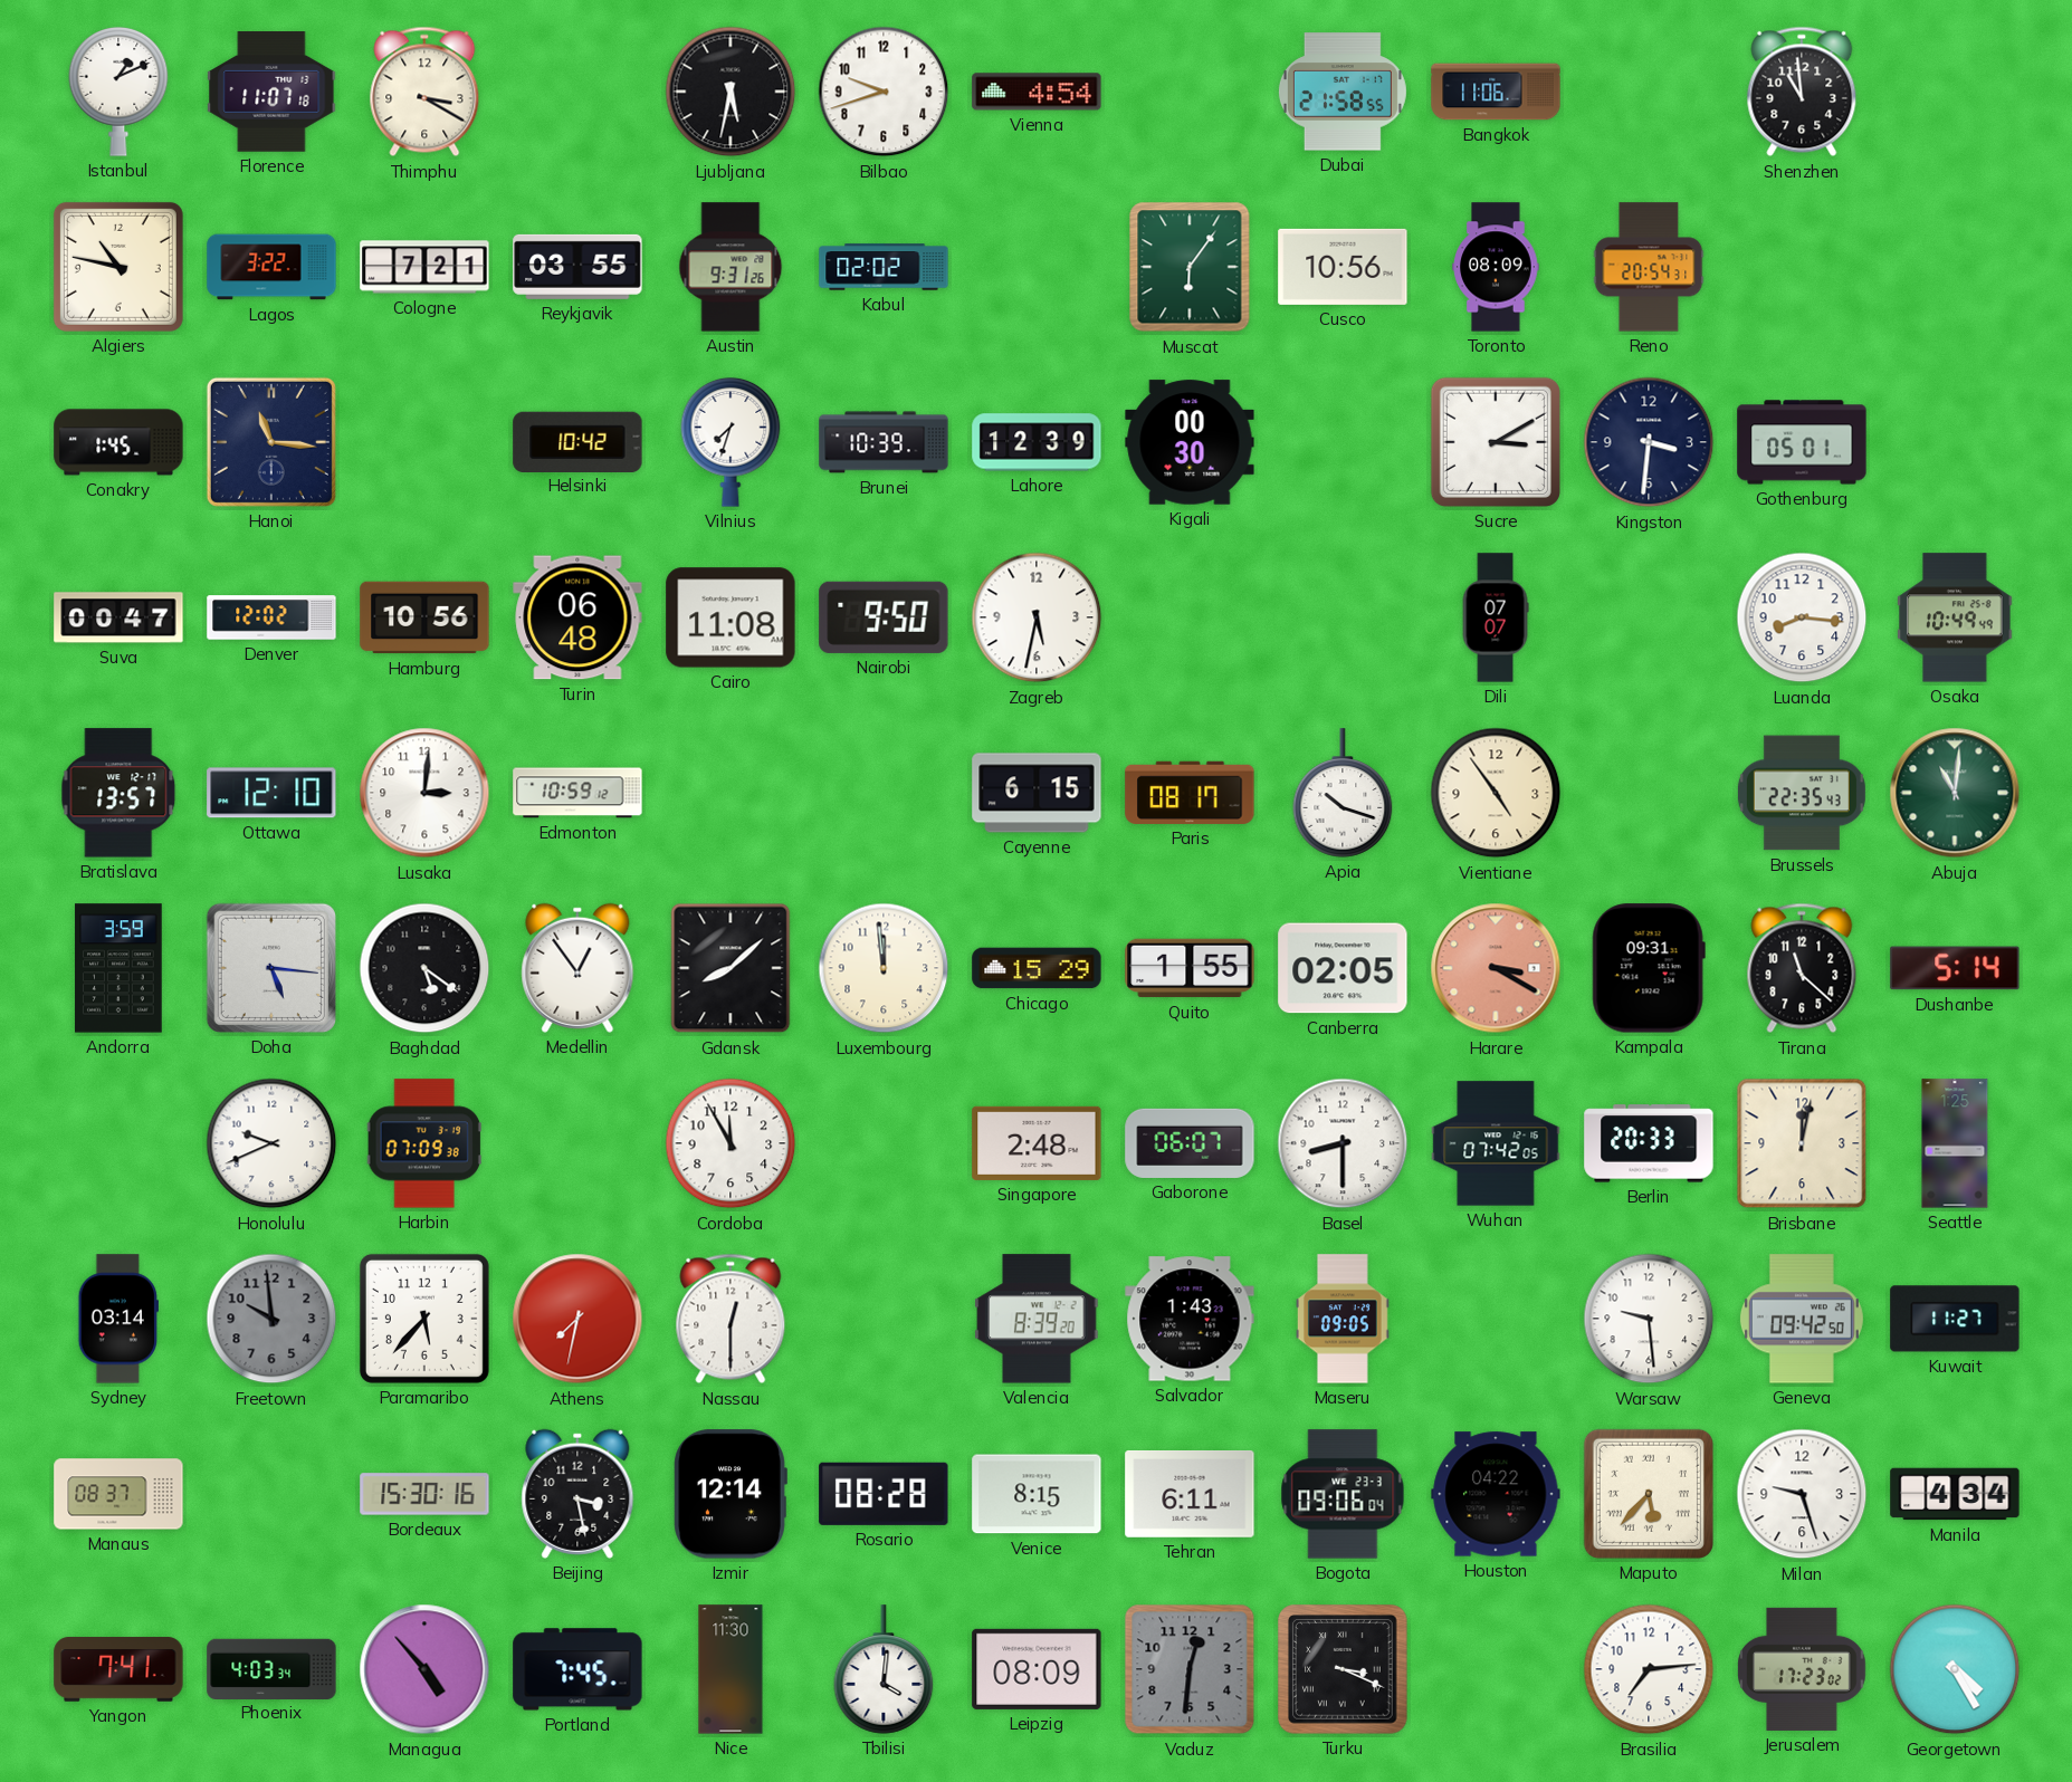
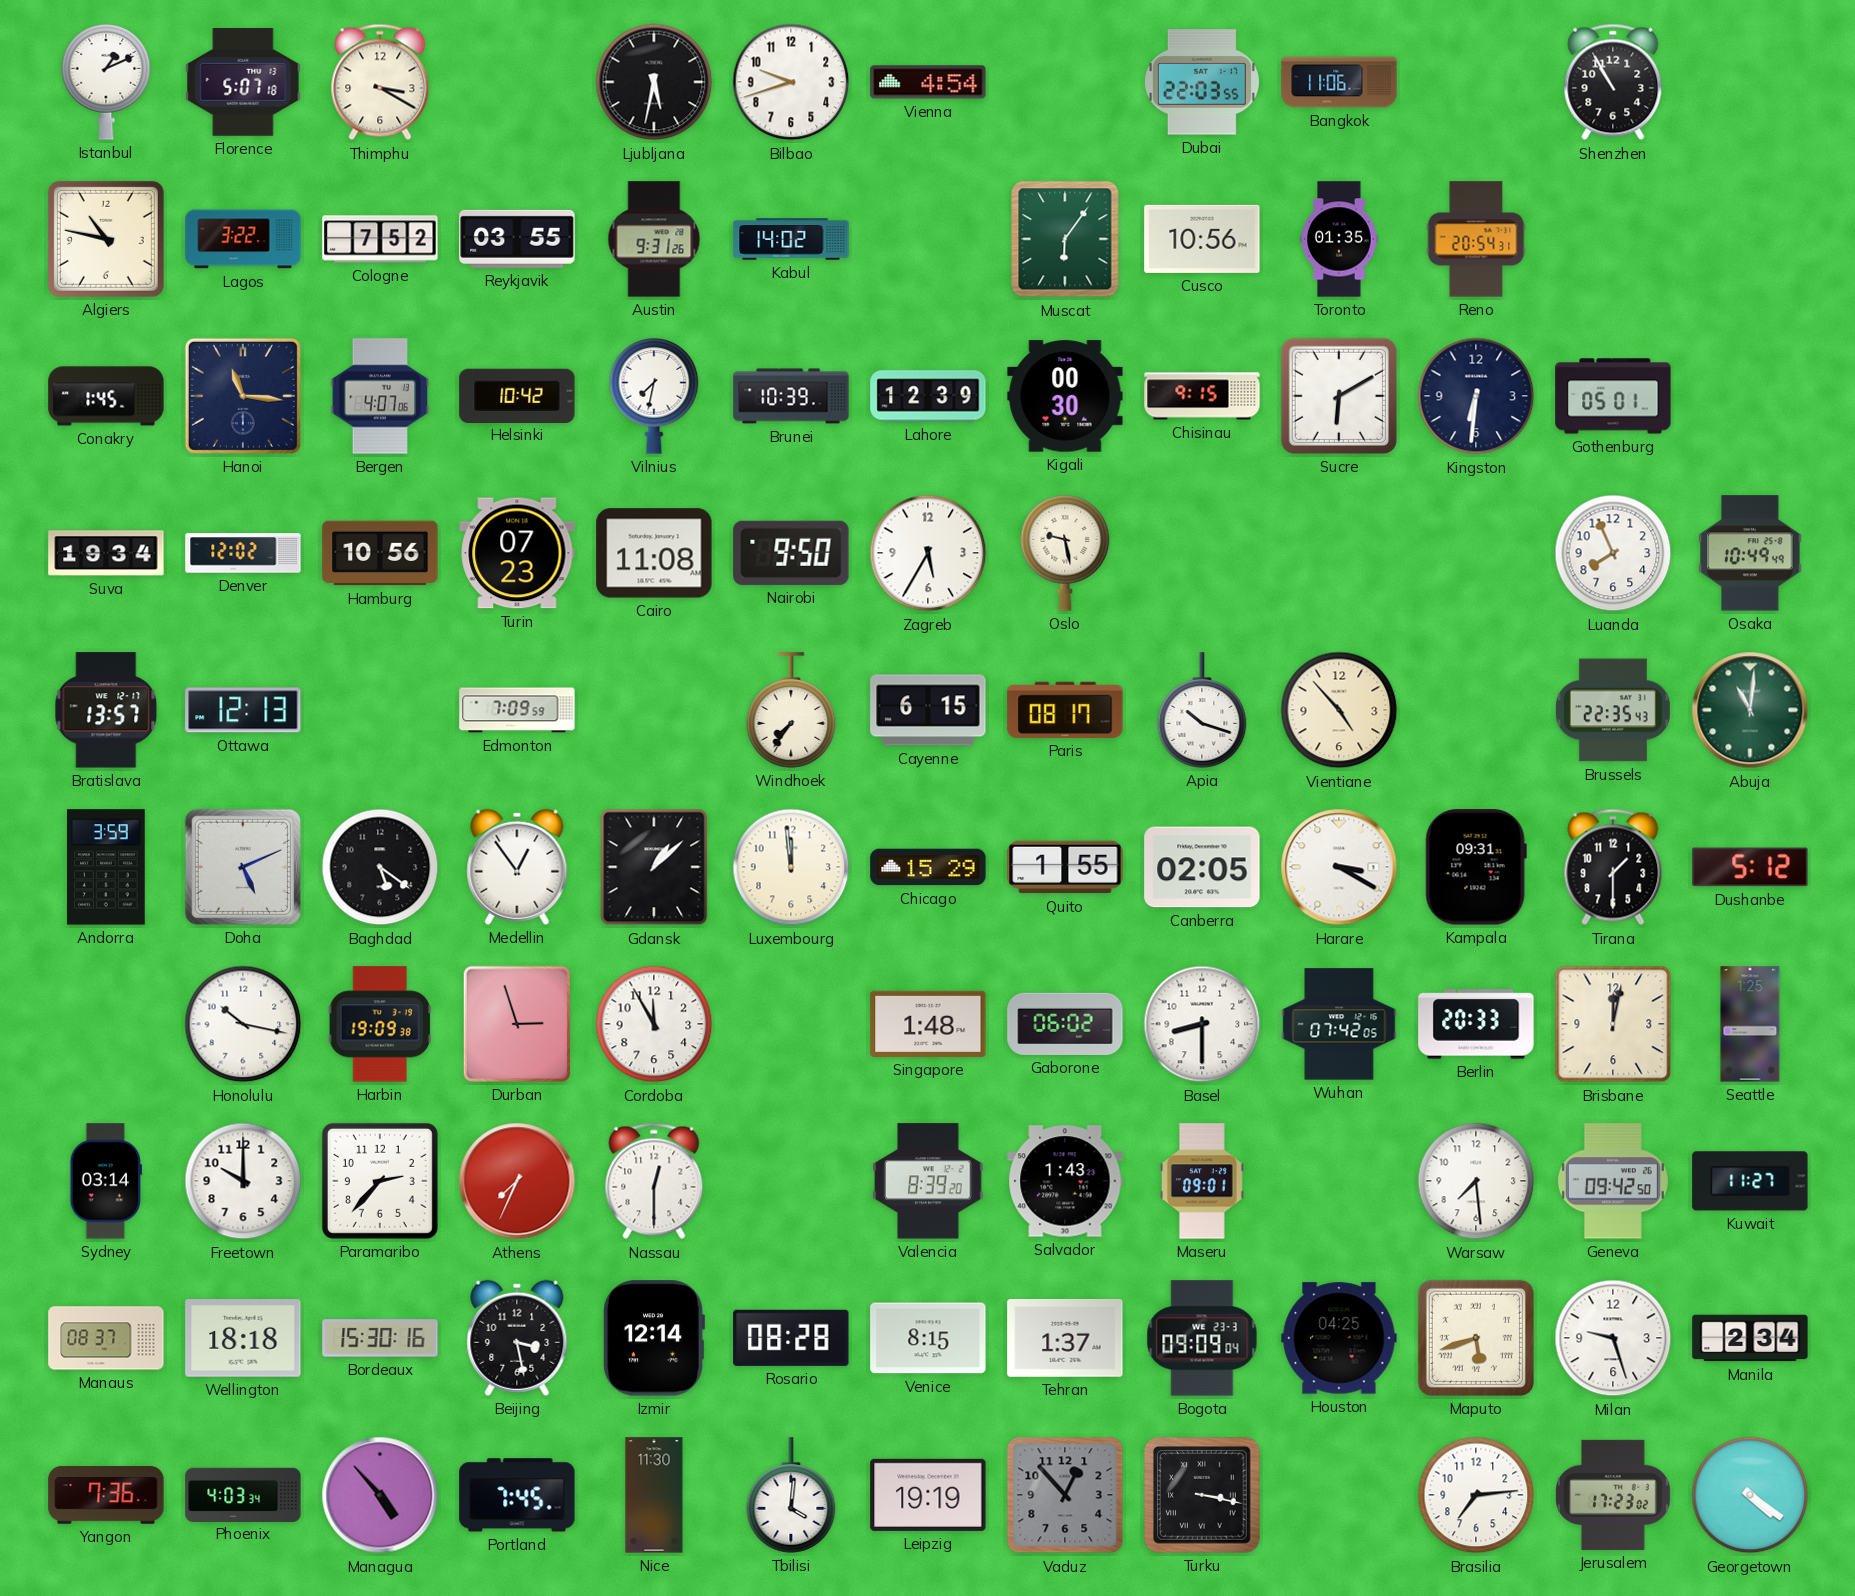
Florence: 11:07 -> 5:07 (243, 82)
Dubai: 21:58 -> 22:03 (1202, 82)
Shenzhen: 10:59 -> 10:55 (1613, 82)
Cologne: 7:21 -> 7:52 (380, 239)
Kabul: 02:02 -> 14:02 (791, 239)
Toronto: 08:09 -> 01:35 (1339, 239)
Bergen: none -> 4:07 (380, 396)
Vilnius: 7:33 -> 7:32 (654, 396)
Chisinau: none -> 9:15 (1202, 396)
Sucre: 3:10 -> 6:10 (1339, 396)
Kingston: 3:31 -> 6:31 (1476, 396)
Suva: 00:47 -> 19:34 (106, 553)
Turin: 06:48 -> 07:23 (517, 553)
Zagreb: 5:32 -> 5:35 (928, 553)
Oslo: none -> 9:28 (1065, 553)
Dili: 07:07 -> none (1496, 617)
Luanda: 8:16 -> 7:56 (1613, 553)
Ottawa: 12:10 -> 12:13 (243, 710)
Lusaka: 3:01 -> none (424, 793)
Edmonton: 10:59 -> 7:09 (517, 710)
Windhoek: none -> 7:36 (791, 710)
Vientiane: 4:54 -> 4:53 (1339, 710)
Doha: 5:16 -> 5:11 (243, 867)
Gdansk: 8:08 -> 1:08 (654, 867)
Harare dial: salmon -> white (1339, 867)
Tirana: 11:22 -> 1:30 (1613, 867)
Dushanbe: 5:14 -> 5:12 (1750, 867)
Honolulu: 9:41 -> 10:17 (243, 1024)
Harbin: 07:09 -> 19:09 (380, 1024)
Durban: none -> 2:57 (517, 1024)
Singapore: 2:48 -> 1:48 (928, 1024)
Gaborone: 06:07 -> 06:02 (1065, 1024)
Freetown: 9:59 -> 10:00 (243, 1181)
Freetown dial: grey -> white (243, 1181)
Paramaribo: 5:37 -> 2:37 (380, 1181)
Athens: 7:32 -> 7:34 (517, 1181)
Maseru: 09:05 -> 09:01 (1202, 1181)
Warsaw: 9:29 -> 7:29 (1476, 1181)
Wellington: none -> 18:18 (243, 1339)
Tehran: 6:11 -> 1:37 (1065, 1339)
Bogota: 09:06 -> 09:09 (1202, 1338)
Houston: 04:22 -> 04:25 (1339, 1338)
Maputo: 5:37 -> 5:42 (1476, 1338)
Manila: 4:34 -> 2:34 (1750, 1338)
Yangon: 7:41 -> 7:36 (106, 1495)
Leipzig: 08:09 -> 19:19 (928, 1495)
Vaduz: 12:31 -> 12:53 (1065, 1495)
Turku: 3:19 -> 3:17 (1202, 1495)
Georgetown: 4:25 -> 4:21 (1750, 1495)
